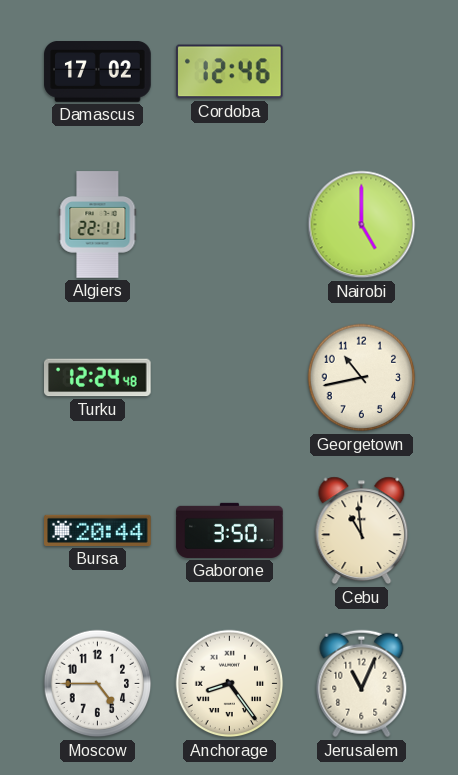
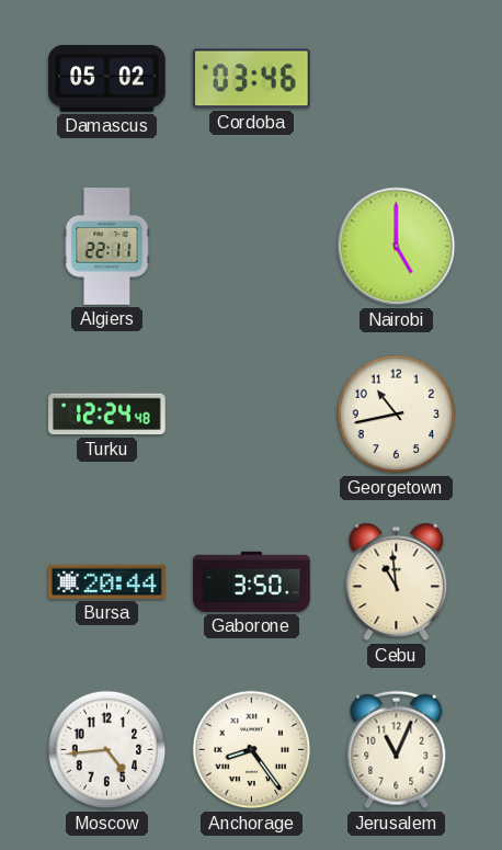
Damascus: 17:02 -> 05:02 (107, 79)
Cordoba: 12:46 -> 03:46 (251, 79)
Moscow: 4:45 -> 4:44 (107, 750)
